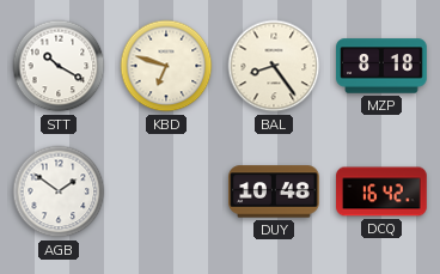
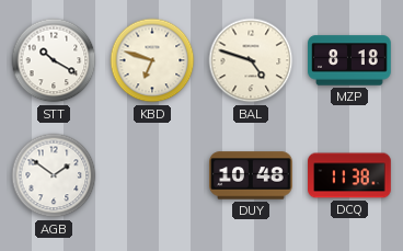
BAL: 8:24 -> 4:48 (251, 60)
DCQ: 16:42 -> 11:38 (349, 175)
